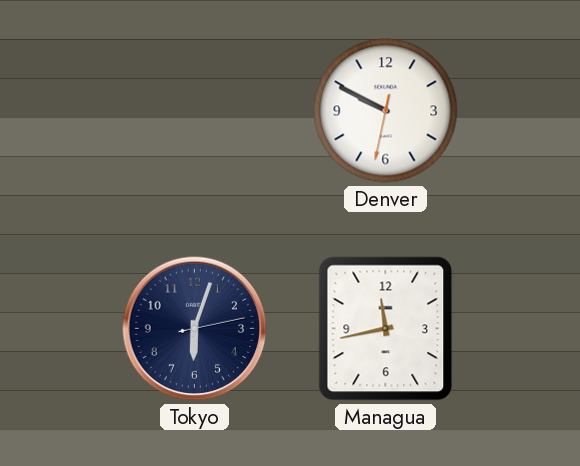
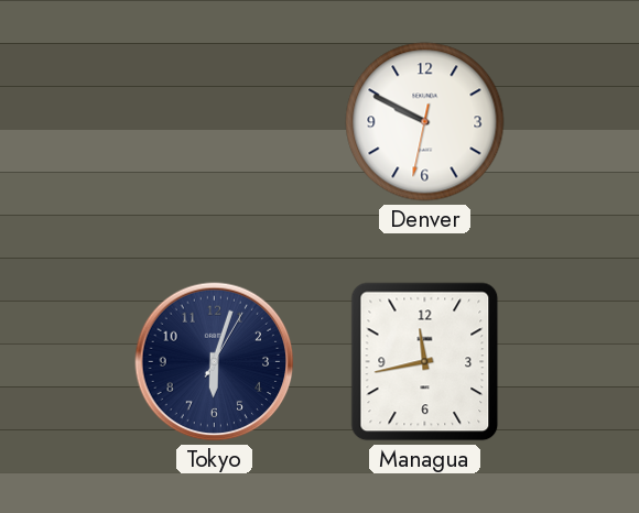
Tokyo: 6:03:13 -> 6:03:05 (215, 362)
